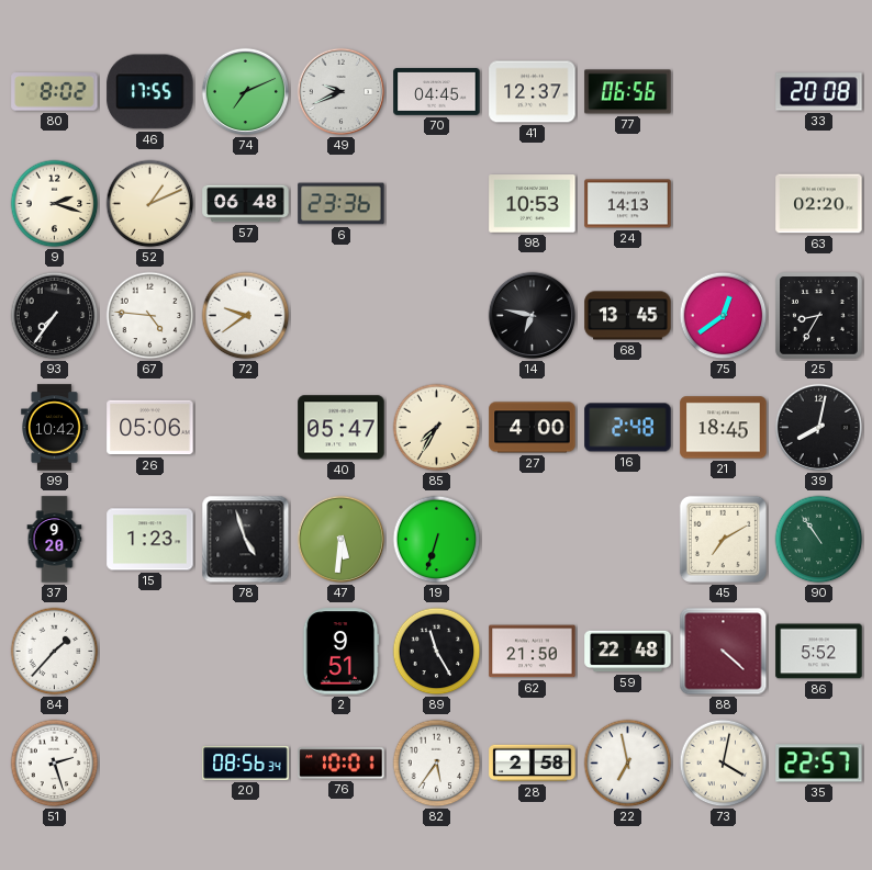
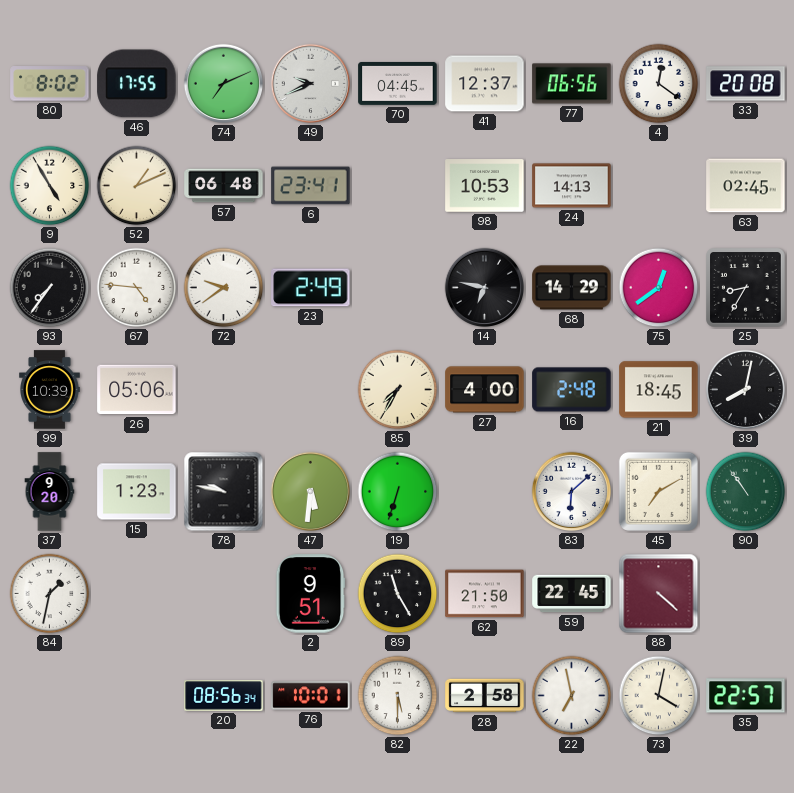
4: none -> 12:21 (659, 84)
9: 2:18 -> 4:55 (50, 186)
6: 23:36 -> 23:41 (311, 186)
63: 02:20 -> 02:45 (746, 186)
23: none -> 2:49 (311, 288)
68: 13:45 -> 14:29 (572, 288)
99: 10:42 -> 10:39 (50, 390)
40: 05:47 -> none (342, 428)
78: 4:57 -> 9:47 (224, 492)
83: none -> 6:08 (572, 492)
84: 1:37 -> 1:32 (50, 594)
59: 22:48 -> 22:45 (572, 594)
86: 5:52 -> none (819, 652)
51: 2:27 -> none (55, 764)
82: 5:36 -> 5:30 (398, 696)
